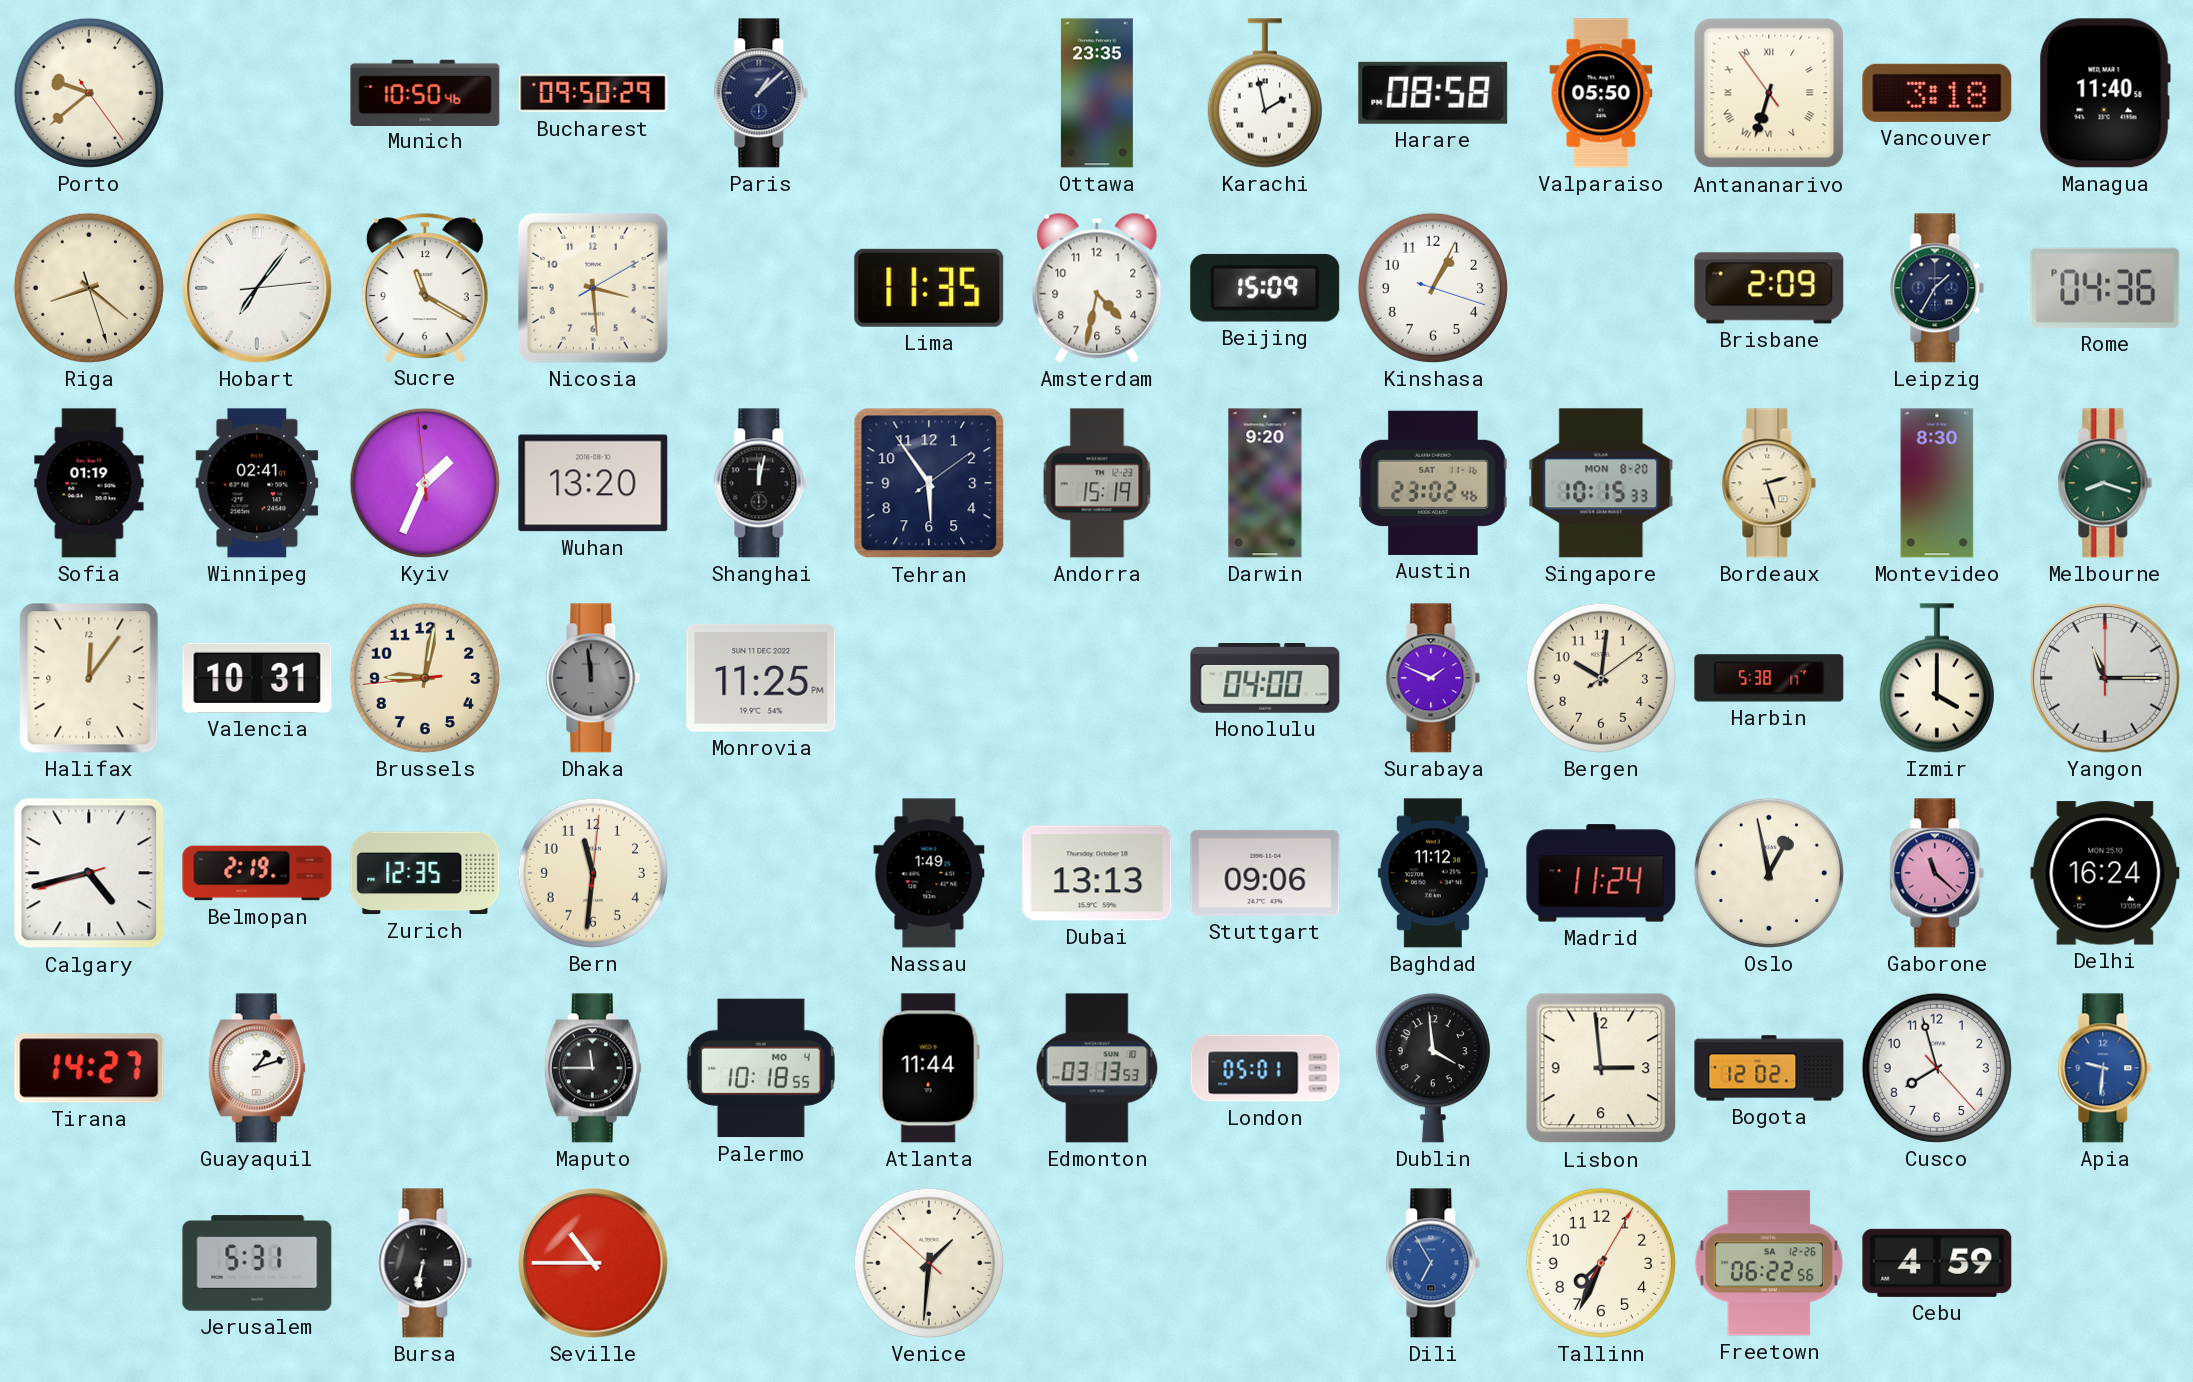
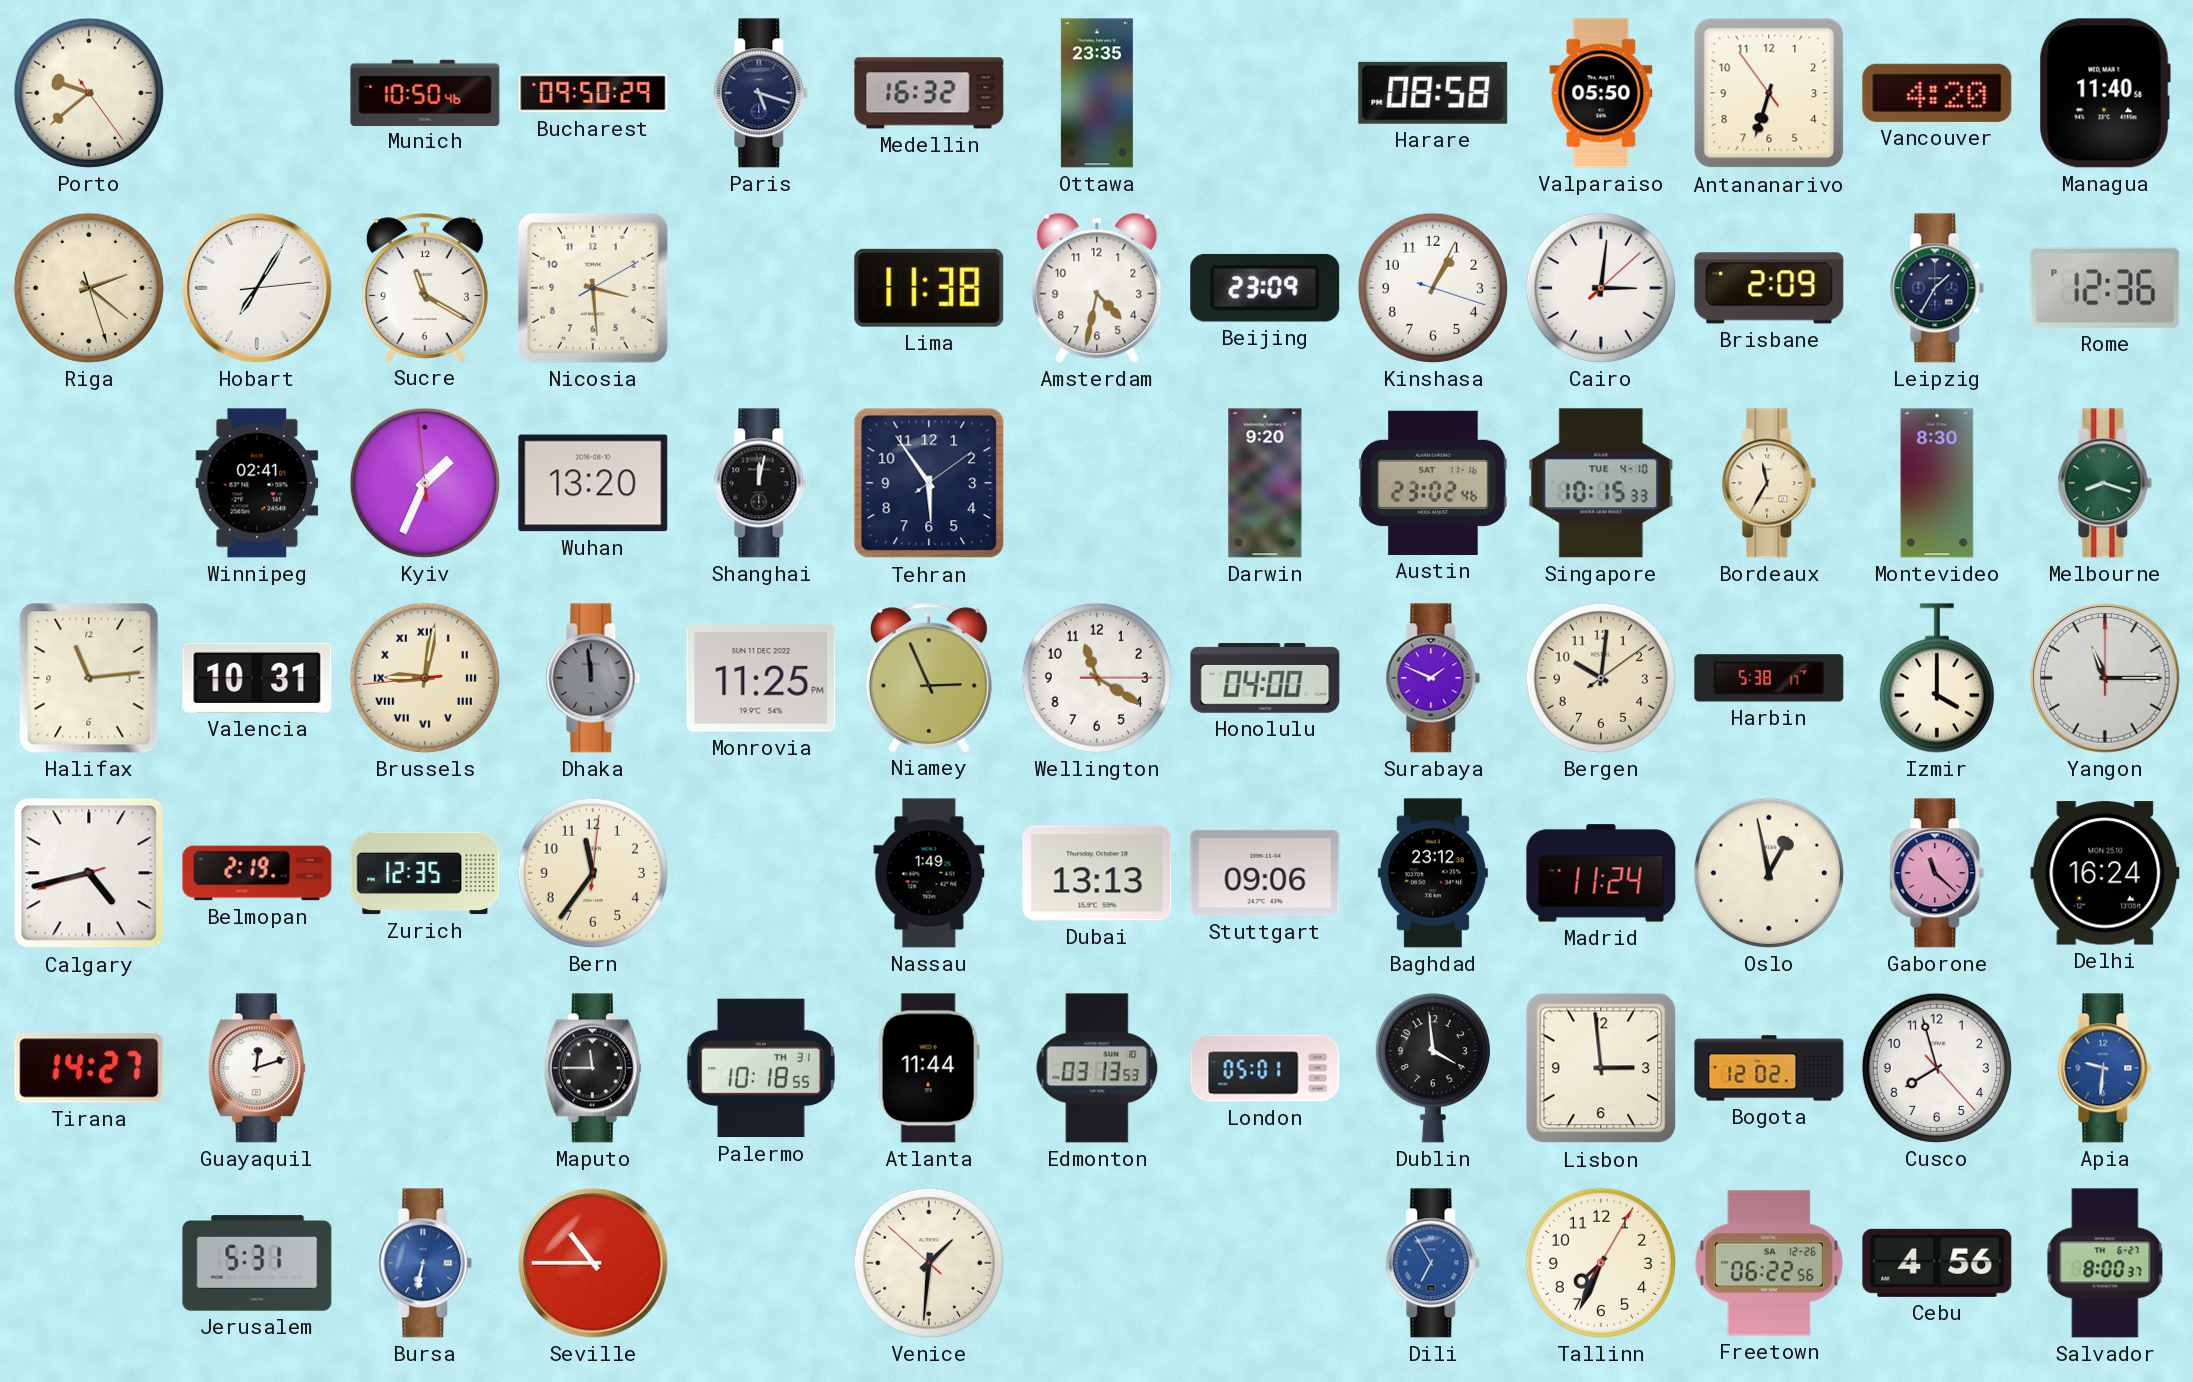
Paris: 1:08 -> 5:18 (761, 93)
Medellin: none -> 16:32 (929, 93)
Karachi: 1:58 -> none (1265, 93)
Antananarivo numerals: Roman -> Arabic (1769, 93)
Vancouver: 3:18 -> 4:20 (1937, 93)
Riga: 8:21 -> 2:21 (89, 288)
Hobart: 7:06 -> 7:05 (257, 288)
Lima: 11:35 -> 11:38 (929, 288)
Beijing: 15:09 -> 23:09 (1265, 288)
Cairo: none -> 3:01 (1601, 288)
Rome: 04:36 -> 12:36 (2105, 288)
Sofia: 01:19 -> none (89, 483)
Andorra: 15:19 -> none (1097, 483)
Singapore date: MON 8-20 -> TUE 4-10 (1601, 483)
Bordeaux: 2:27 -> 11:35 (1769, 483)
Halifax: 12:06 -> 11:14 (89, 678)
Brussels numerals: Arabic -> Roman (425, 678)
Niamey: none -> 2:56 (929, 678)
Wellington: none -> 11:20 (1097, 678)
Bern: 11:31 -> 11:36 (593, 873)
Baghdad: 11:12 -> 23:12 (1433, 873)
Guayaquil: 1:12 -> 12:12 (257, 1068)
Palermo date: MO 4 -> TH 31 (761, 1068)
Bursa dial: black -> blue (425, 1263)
Cebu: 4:59 -> 4:56 (1937, 1263)
Salvador: none -> 8:00 (2105, 1263)
